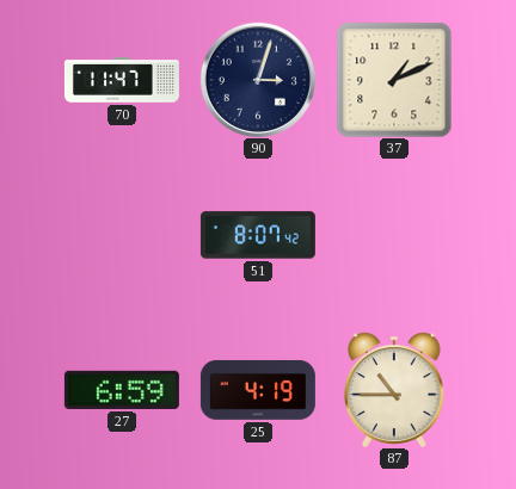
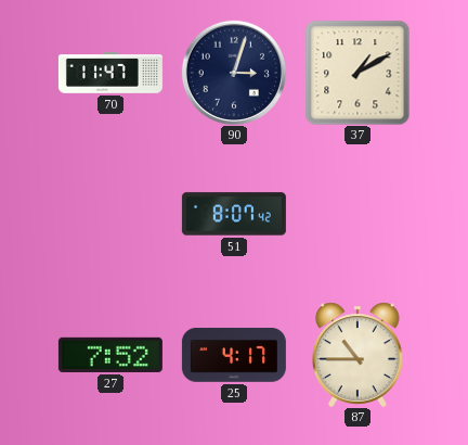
37: 1:11 -> 1:10 (357, 73)
27: 6:59 -> 7:52 (110, 355)
25: 4:19 -> 4:17 (234, 355)
